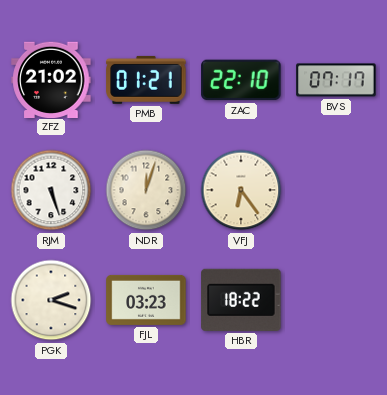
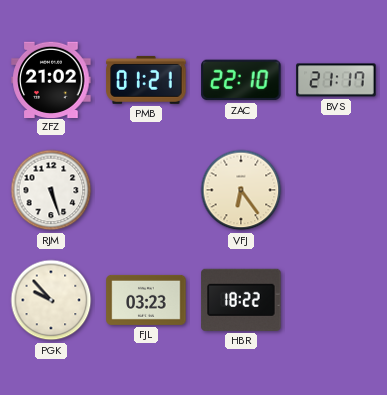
BVS: 07:17 -> 21:17 (336, 80)
NDR: 12:03 -> none (146, 190)
PGK: 2:18 -> 9:53 (51, 300)
